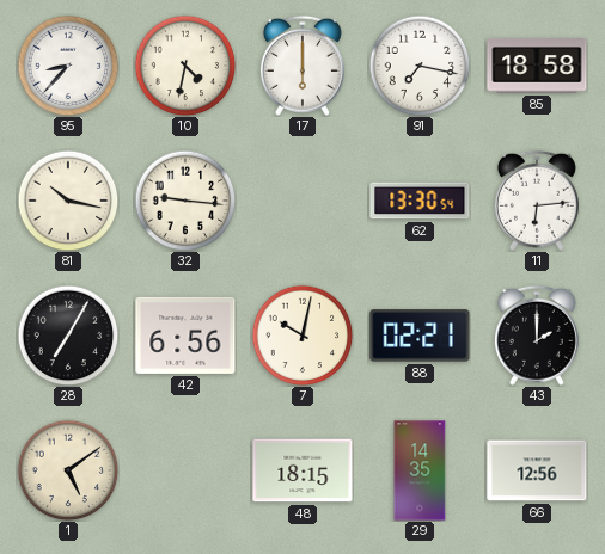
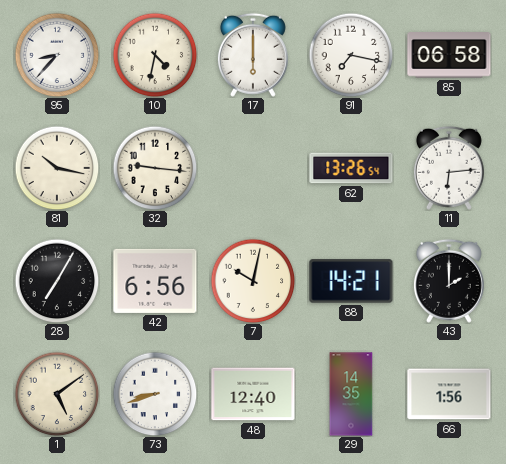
85: 18:58 -> 06:58 (449, 55)
62: 13:30 -> 13:26 (351, 168)
88: 02:21 -> 14:21 (351, 281)
73: none -> 8:42 (155, 394)
48: 18:15 -> 12:40 (253, 394)
66: 12:56 -> 1:56 (449, 394)
